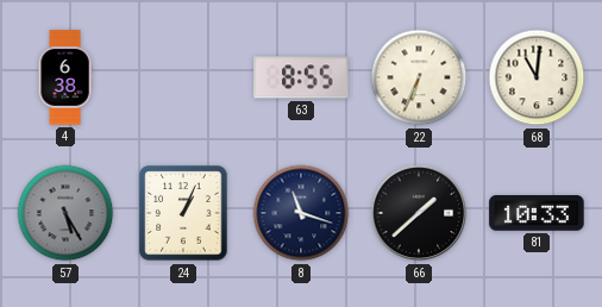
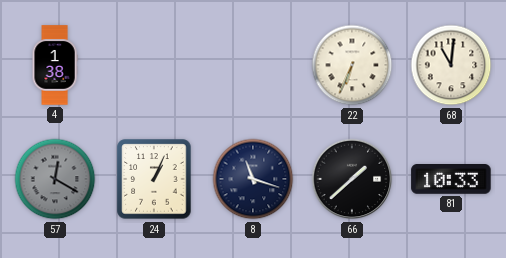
4: 6:38 -> 1:38 (55, 65)
63: 8:55 -> none (301, 77)
57: 5:25 -> 12:20 (55, 179)
